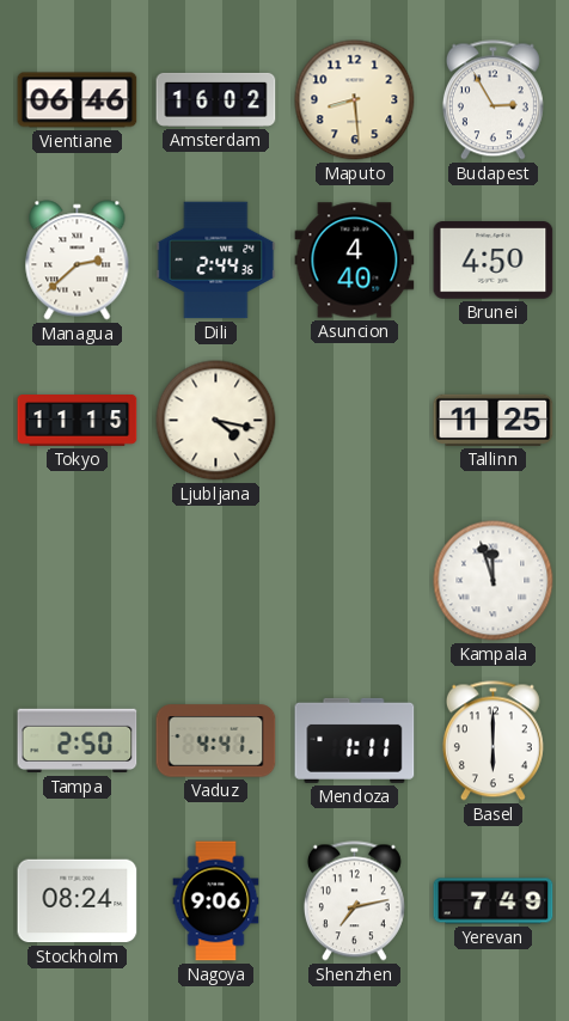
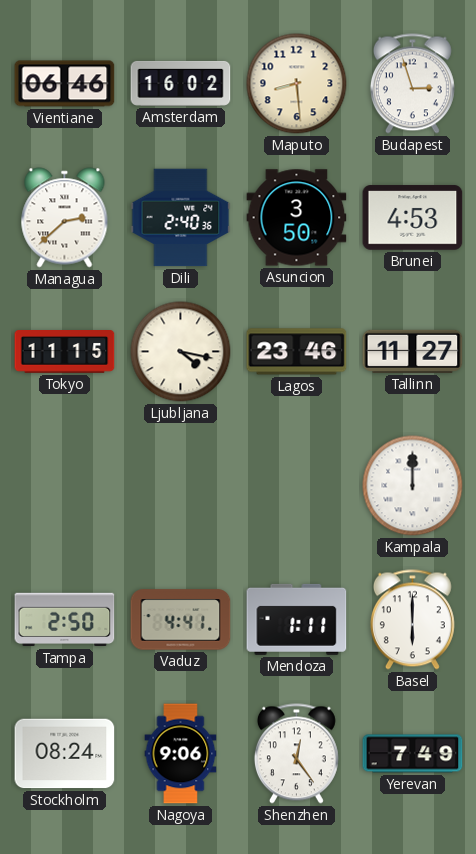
Budapest: 2:55 -> 2:57 (412, 84)
Dili: 2:44 -> 2:40 (181, 218)
Asuncion: 4:40 -> 3:50 (297, 218)
Brunei: 4:50 -> 4:53 (413, 218)
Lagos: none -> 23:46 (297, 352)
Tallinn: 11:25 -> 11:27 (413, 351)
Kampala: 11:57 -> 12:00 (413, 486)
Shenzhen: 7:13 -> 12:24 (296, 754)
